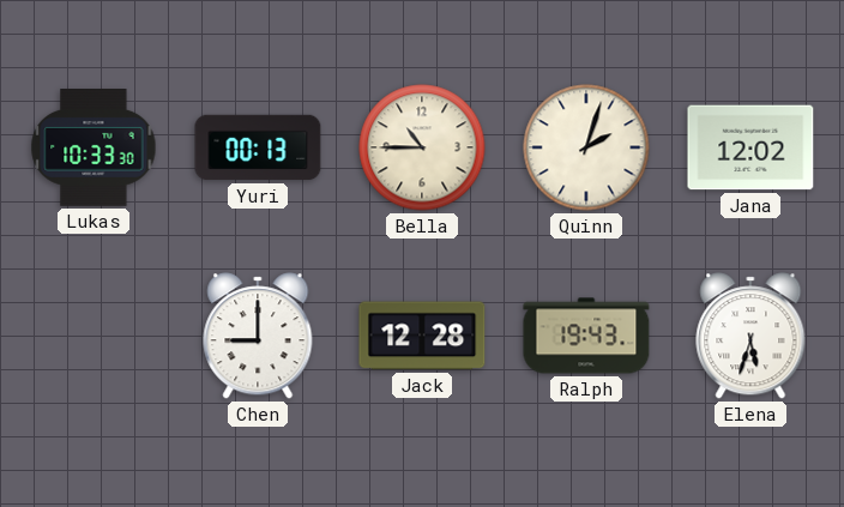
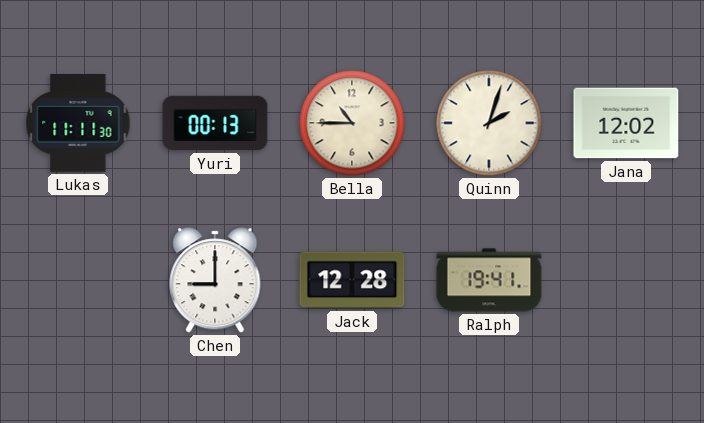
Lukas: 10:33 -> 11:11 (78, 124)
Ralph: 19:43 -> 19:41 (489, 280)
Elena: 5:33 -> none (750, 336)
